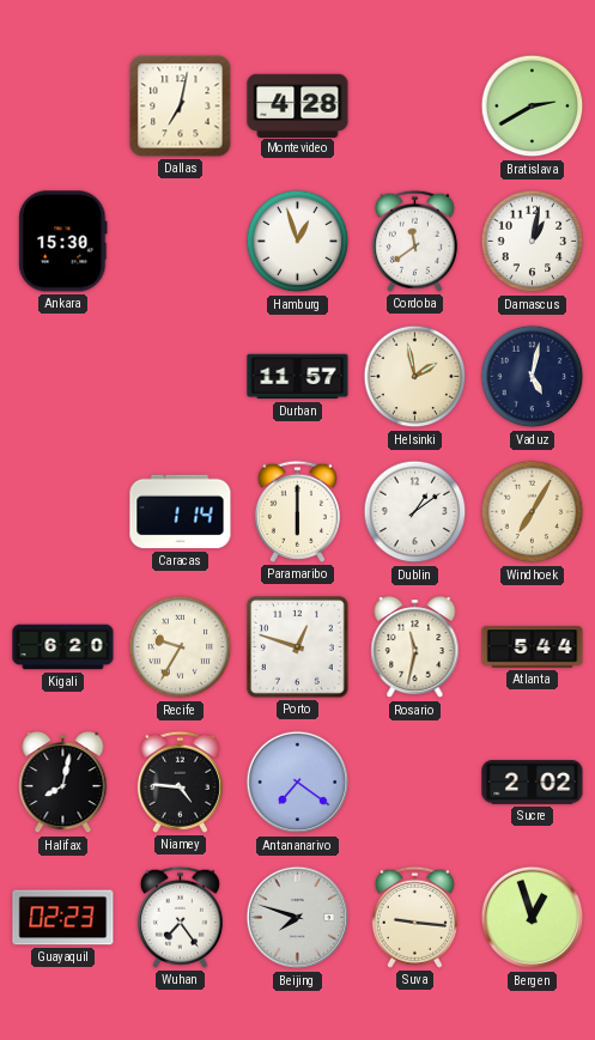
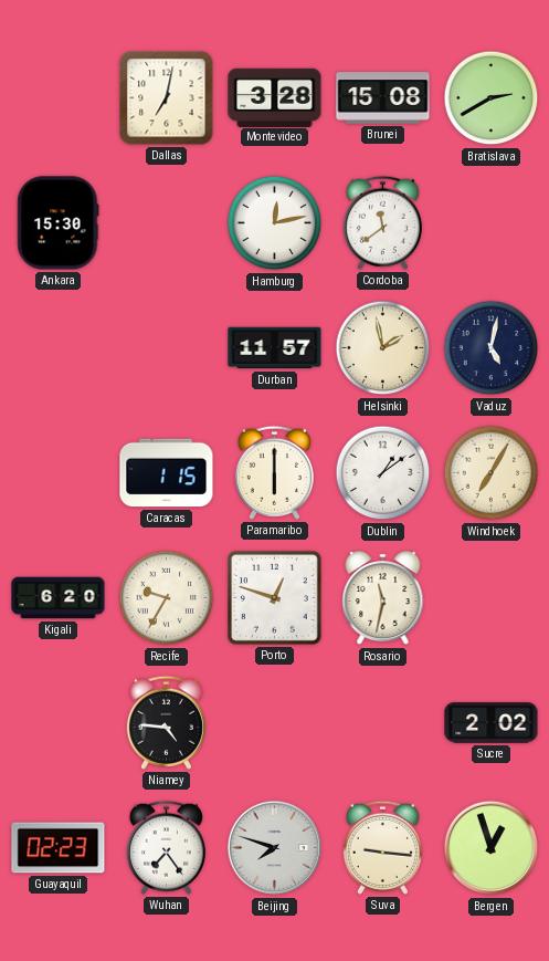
Montevideo: 4:28 -> 3:28 (275, 97)
Brunei: none -> 15:08 (383, 98)
Hamburg: 12:57 -> 12:13 (275, 223)
Damascus: 1:02 -> none (533, 242)
Caracas: 1:14 -> 1:15 (167, 473)
Atlanta: 5:44 -> none (533, 647)
Halifax: 8:02 -> none (63, 784)
Antananarivo: 7:21 -> none (298, 783)
